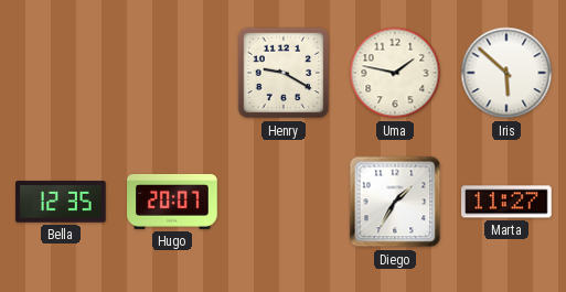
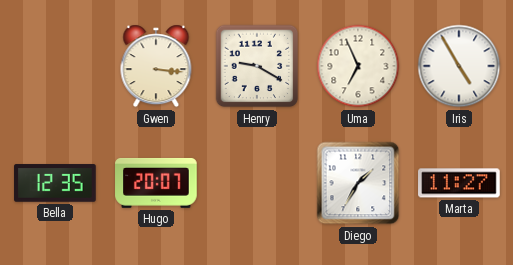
Gwen: none -> 3:16 (156, 66)
Uma: 1:47 -> 6:56 (358, 66)
Iris: 5:52 -> 4:55 (459, 66)
